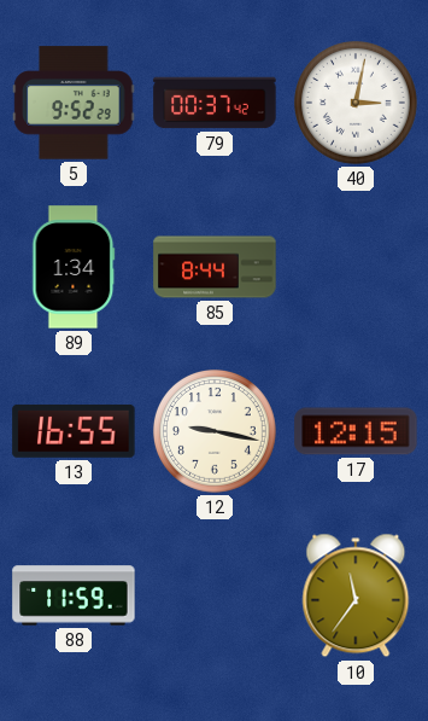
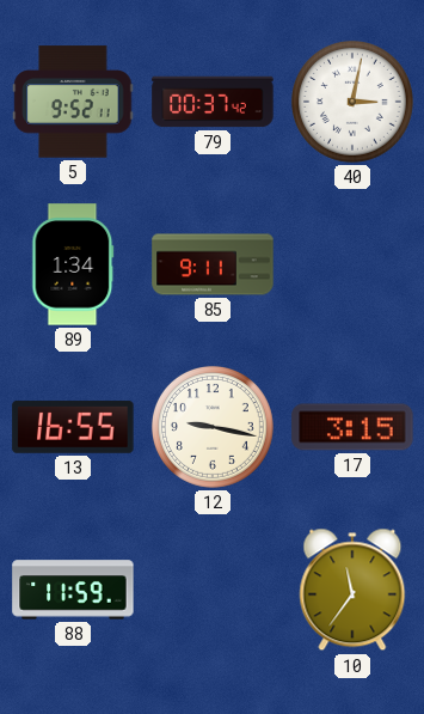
5: 9:52:29 -> 9:52:11 (73, 102)
85: 8:44 -> 9:11 (213, 264)
17: 12:15 -> 3:15 (352, 427)
